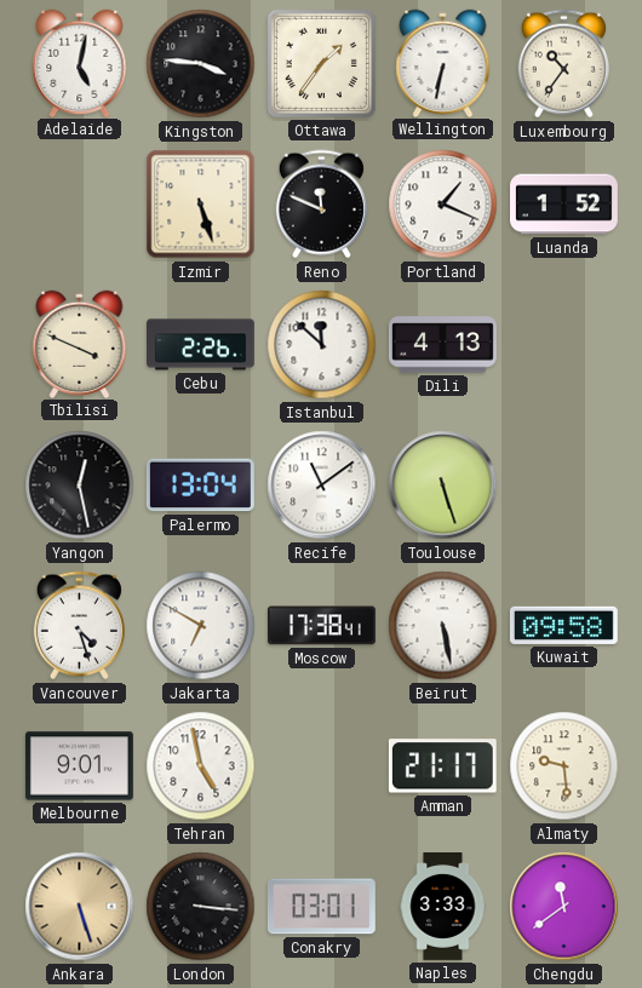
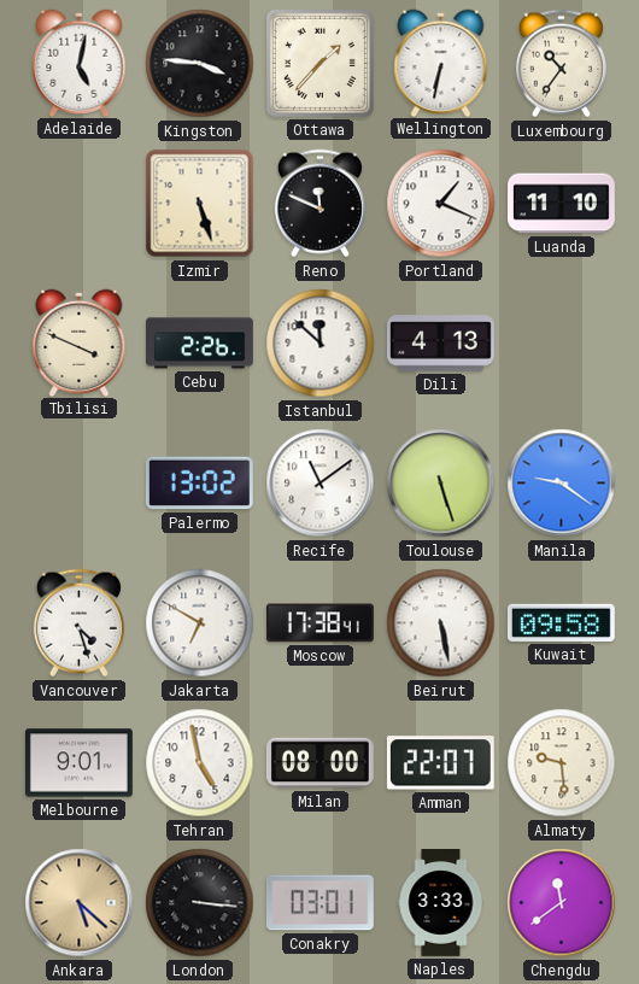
Ottawa: 1:36 -> 1:37 (319, 63)
Luanda: 1:52 -> 11:10 (562, 204)
Yangon: 12:28 -> none (80, 486)
Palermo: 13:04 -> 13:02 (199, 484)
Manila: none -> 9:21 (562, 484)
Milan: none -> 08:00 (319, 763)
Amman: 21:17 -> 22:07 (440, 763)
Ankara: 5:27 -> 5:22 (80, 903)
